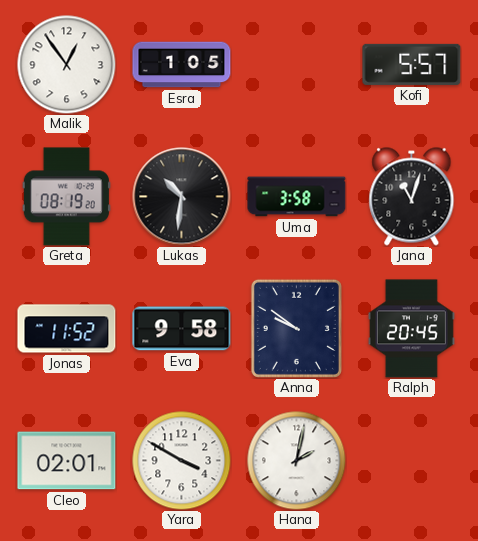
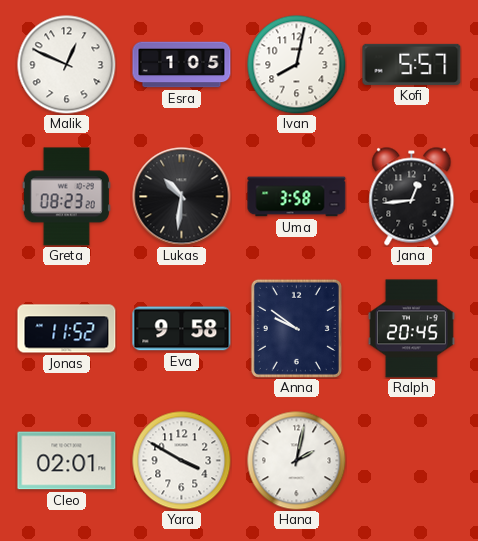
Malik: 12:54 -> 12:49 (67, 65)
Ivan: none -> 8:02 (297, 65)
Greta: 08:19 -> 08:23 (66, 197)
Jana: 11:03 -> 12:44 (412, 197)
